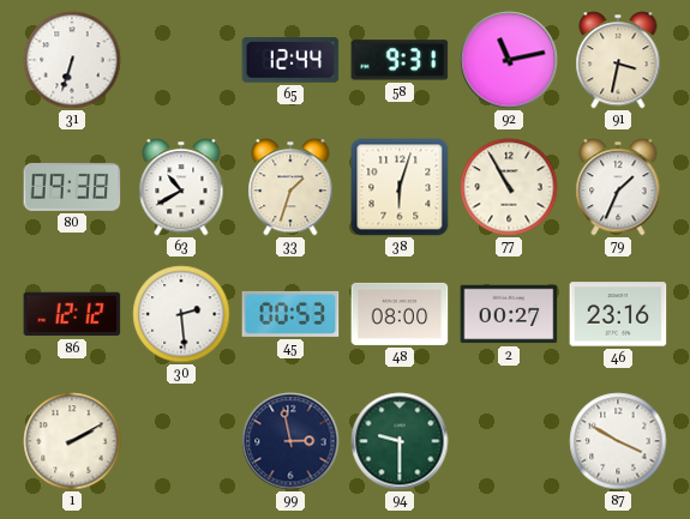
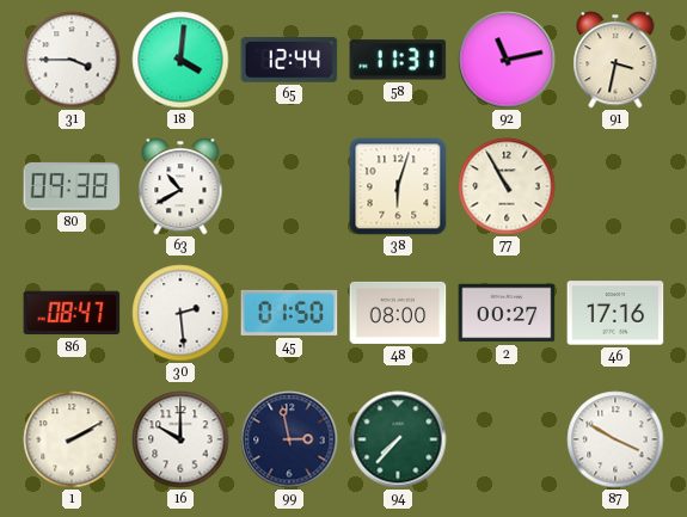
31: 6:33 -> 3:45 (72, 60)
18: none -> 4:01 (180, 60)
58: 9:31 -> 11:31 (398, 60)
33: 1:33 -> none (290, 187)
79: 1:34 -> none (618, 187)
86: 12:12 -> 08:47 (72, 313)
45: 00:53 -> 01:50 (289, 313)
46: 23:16 -> 17:16 (615, 313)
16: none -> 10:00 (180, 439)
94: 9:30 -> 7:37 (398, 439)
